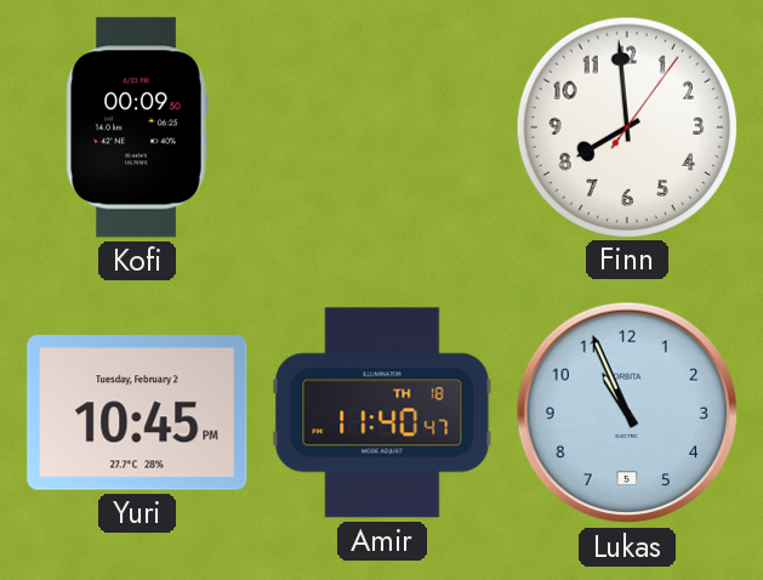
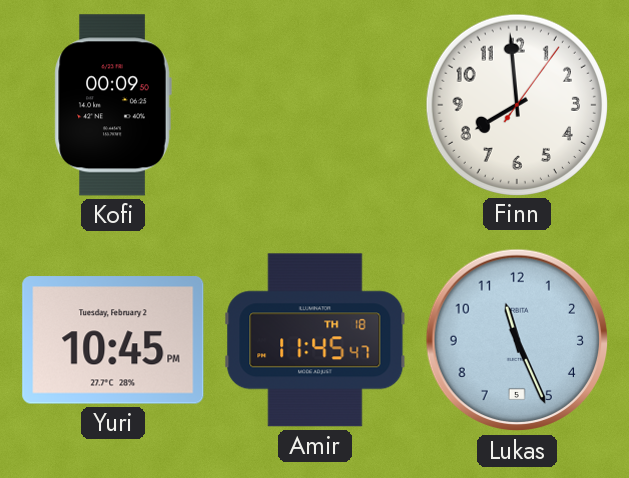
Amir: 11:40 -> 11:45 (315, 340)
Lukas: 10:56 -> 11:26 (517, 340)
